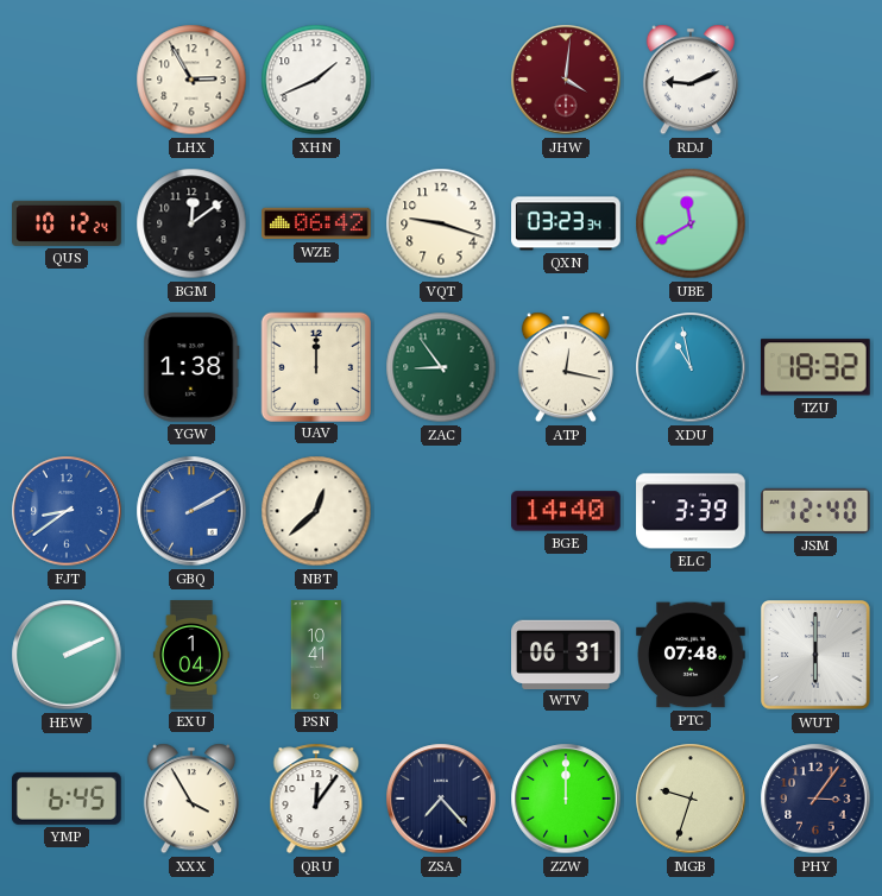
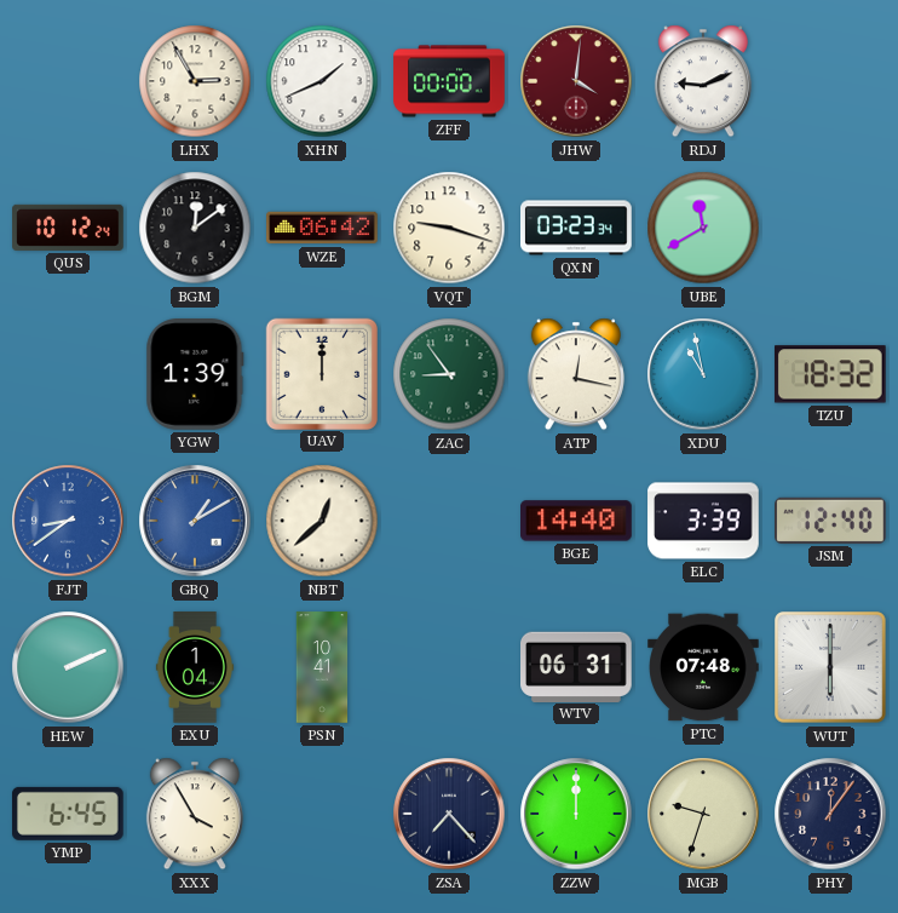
ZFF: none -> 00:00 (449, 81)
YGW: 1:38 -> 1:39 (195, 375)
GBQ: 2:10 -> 1:10 (195, 521)
QRU: 12:06 -> none (316, 799)
PHY: 3:06 -> 12:06 (830, 814)
